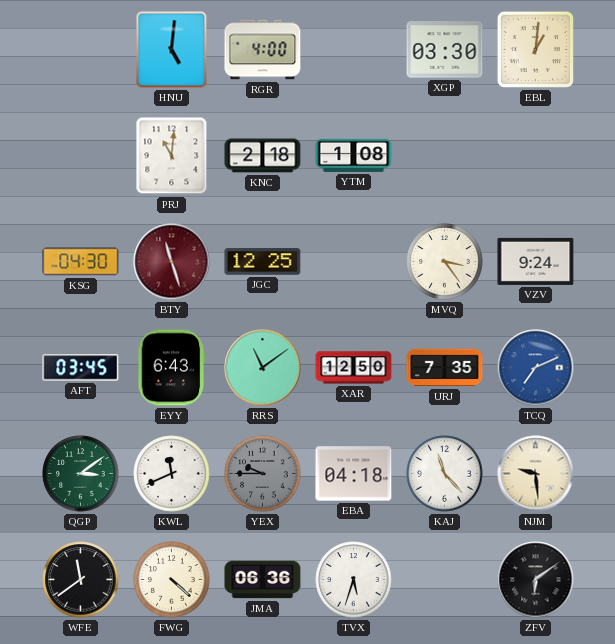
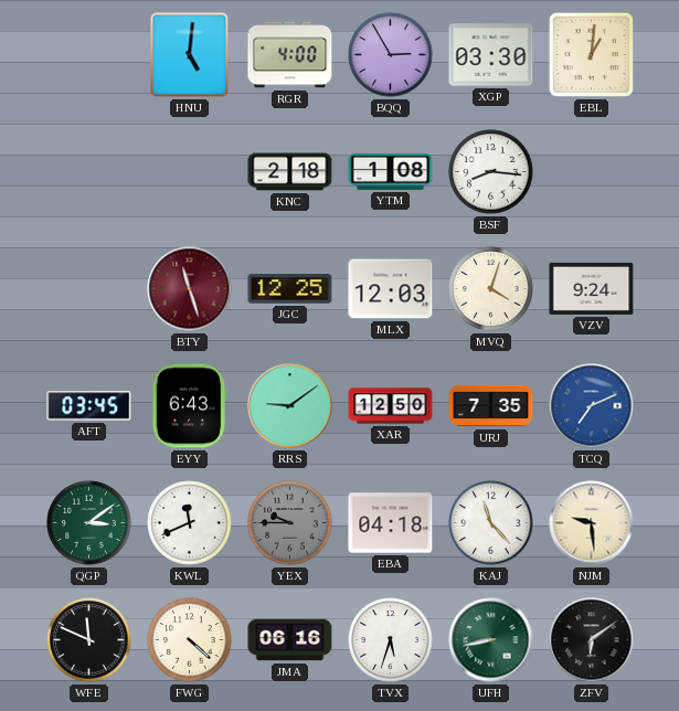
BQQ: none -> 2:55 (391, 55)
PRJ: 11:01 -> none (172, 156)
BSF: none -> 8:16 (491, 172)
KSG: 04:30 -> none (81, 262)
MLX: none -> 12:03 (391, 289)
MVQ: 3:24 -> 4:03 (491, 289)
RRS: 11:09 -> 9:09 (290, 406)
WFE: 11:39 -> 11:49 (89, 640)
JMA: 06:36 -> 06:16 (290, 640)
UFH: none -> 8:43 (491, 640)
